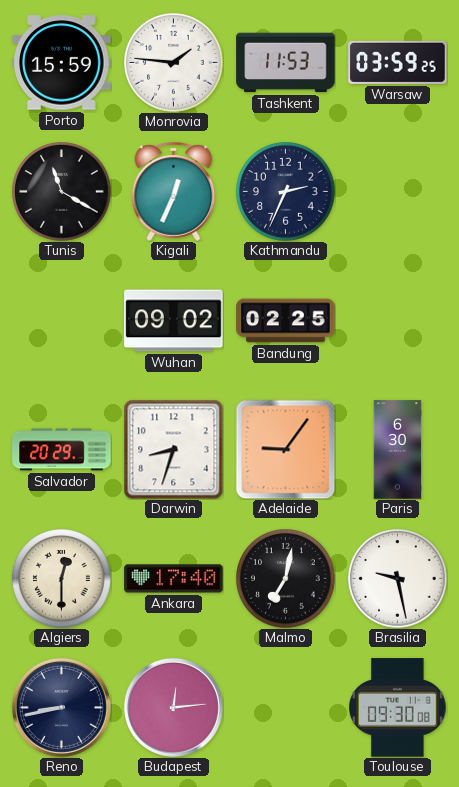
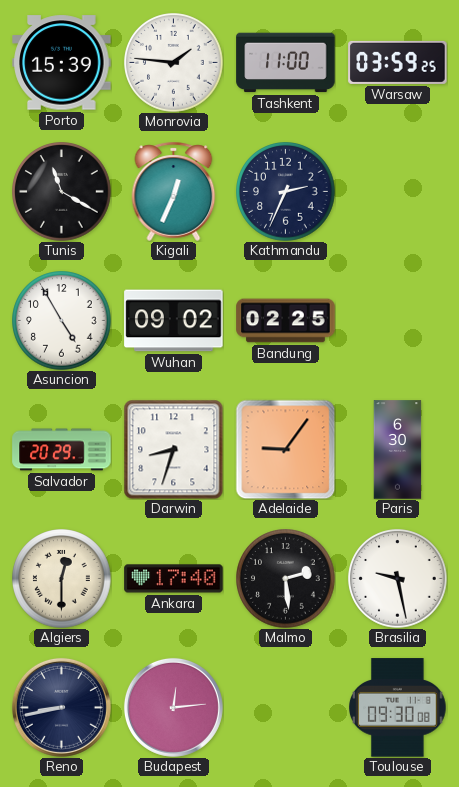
Porto: 15:59 -> 15:39 (62, 63)
Tashkent: 11:53 -> 11:00 (286, 63)
Asuncion: none -> 4:55 (62, 321)
Malmo: 7:02 -> 2:29 (286, 579)
